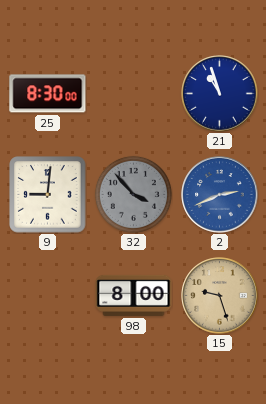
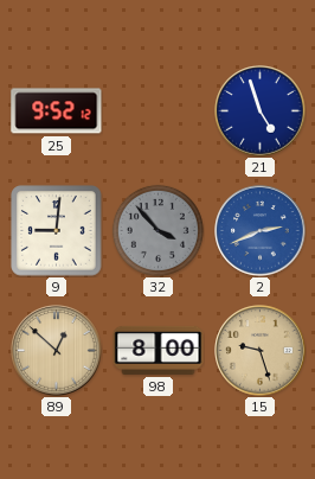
25: 8:30 -> 9:52 (57, 111)
21: 10:57 -> 4:57 (261, 111)
89: none -> 12:52 (57, 351)
